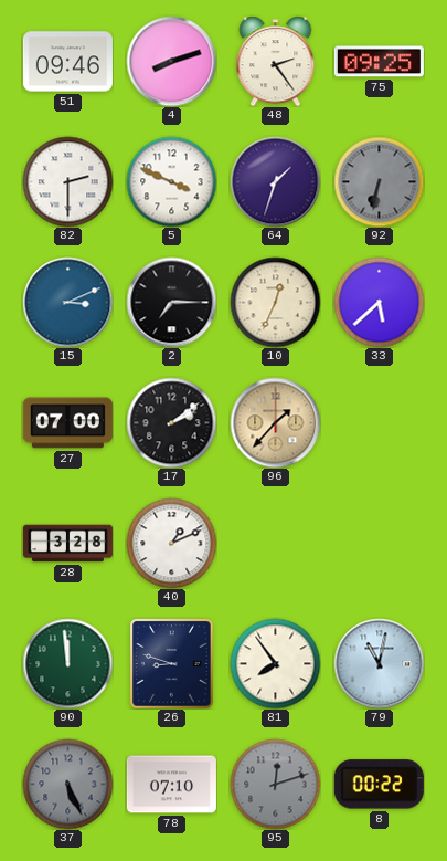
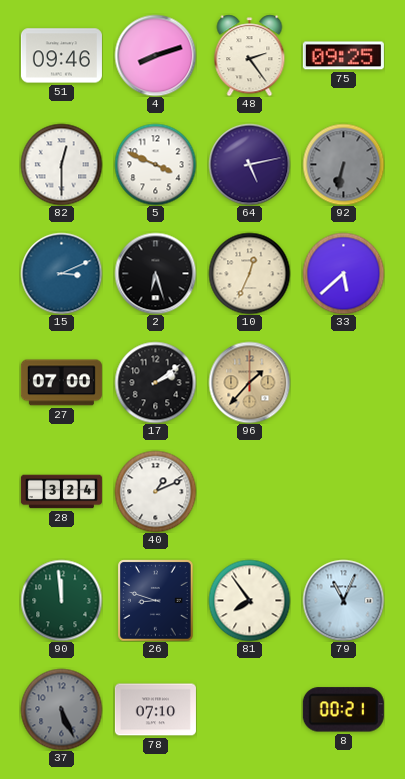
82: 2:30 -> 12:30 (61, 164)
64: 1:33 -> 5:13 (249, 164)
2: 7:15 -> 6:27 (155, 273)
28: 3:28 -> 3:24 (61, 492)
79: 11:02 -> 11:04 (343, 600)
95: 12:12 -> none (275, 784)
8: 00:22 -> 00:21 (343, 710)
